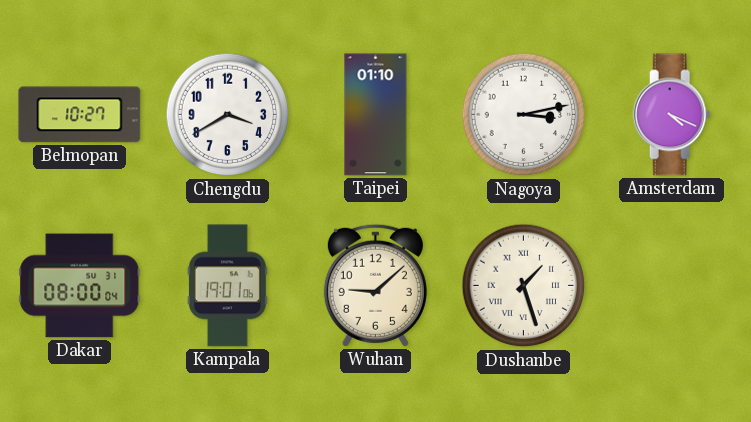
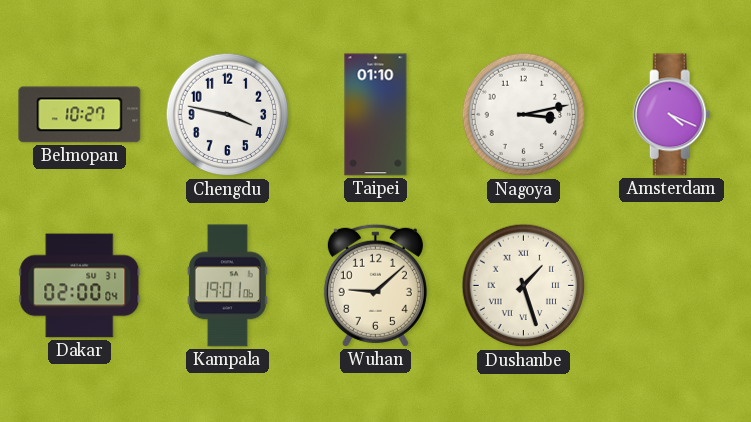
Chengdu: 3:40 -> 3:47 (228, 115)
Dakar: 08:00 -> 02:00 (80, 286)
